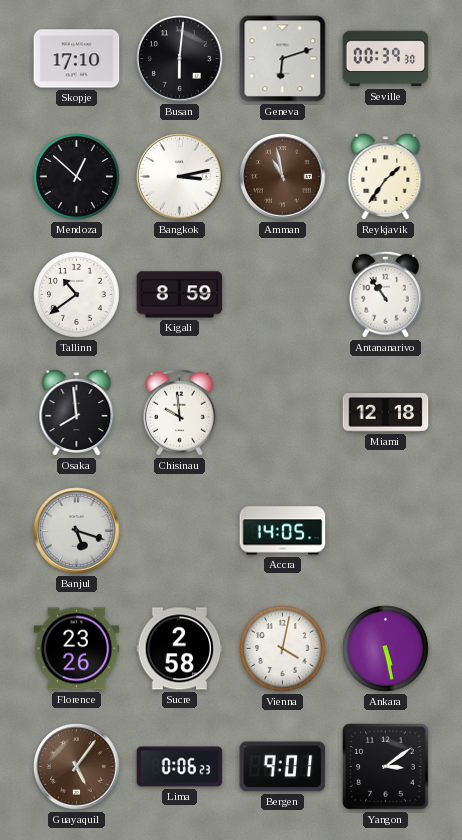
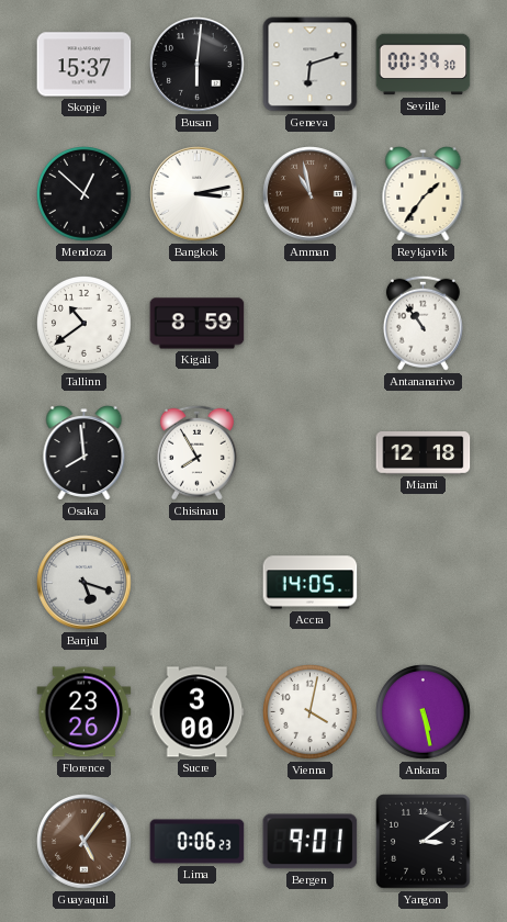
Skopje: 17:10 -> 15:37 (84, 65)
Chisinau: 9:59 -> 7:55 (196, 452)
Sucre: 2:58 -> 3:00 (198, 712)
